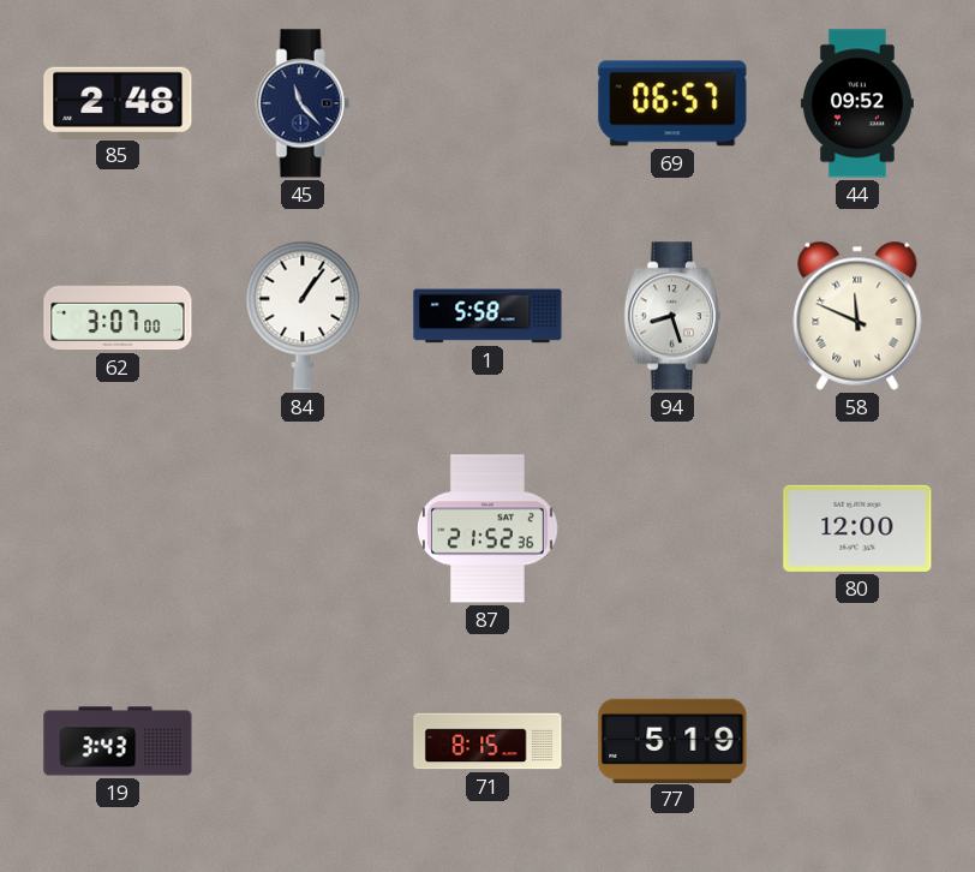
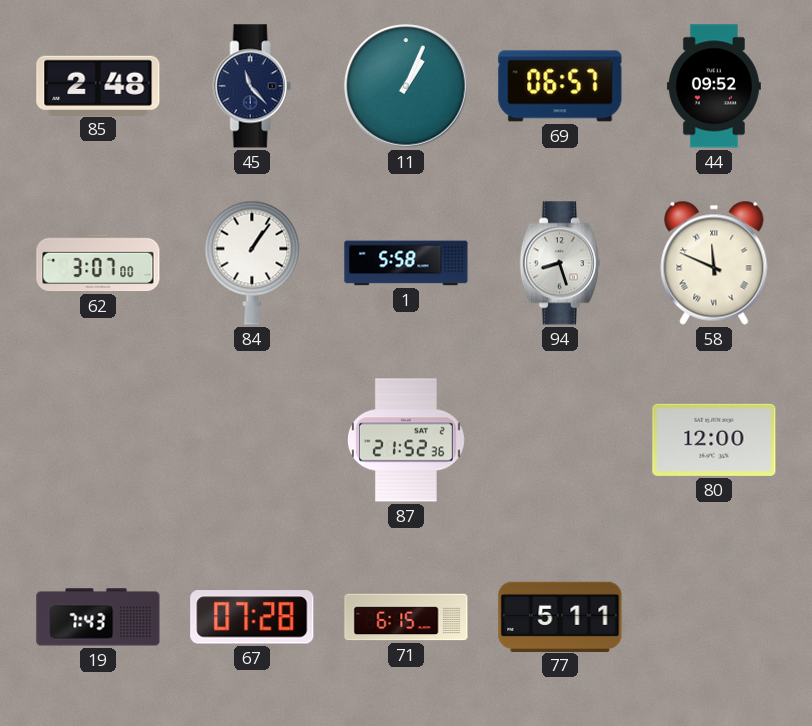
11: none -> 1:04 (406, 86)
19: 3:43 -> 7:43 (98, 617)
67: none -> 07:28 (252, 617)
71: 8:15 -> 6:15 (406, 617)
77: 5:19 -> 5:11 (560, 616)
